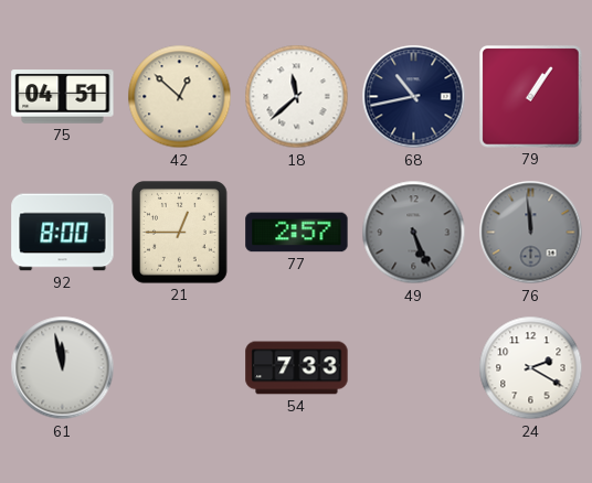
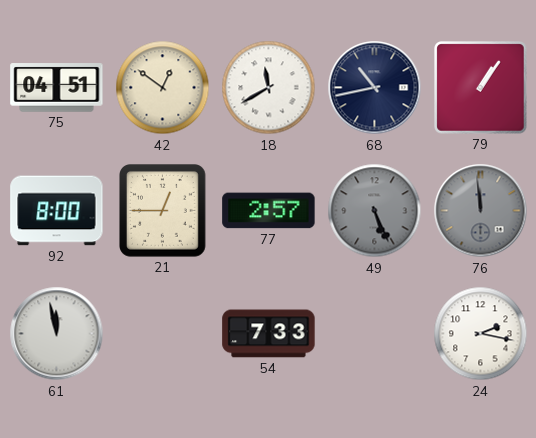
42: 12:52 -> 12:51 (163, 88)
18: 11:38 -> 11:40 (269, 88)
24: 2:20 -> 2:17 (481, 334)
